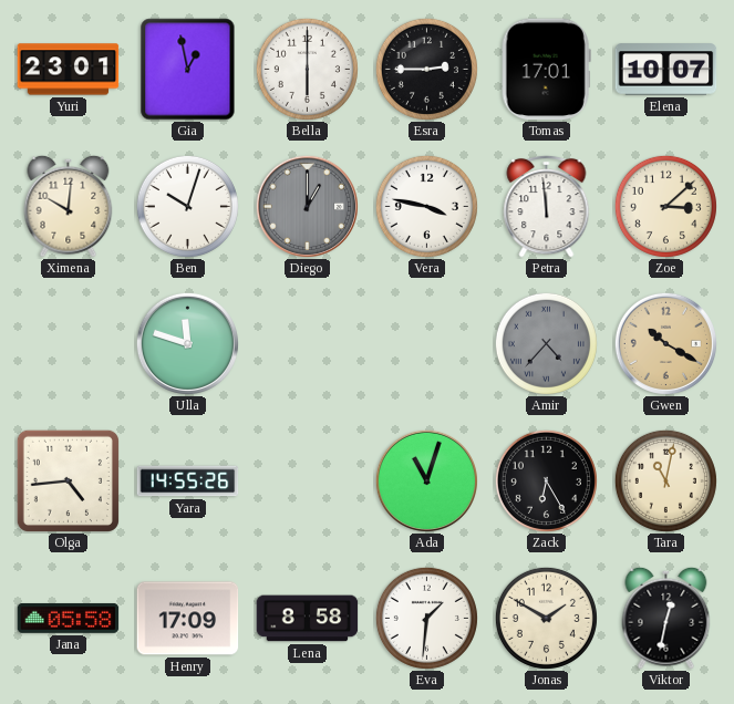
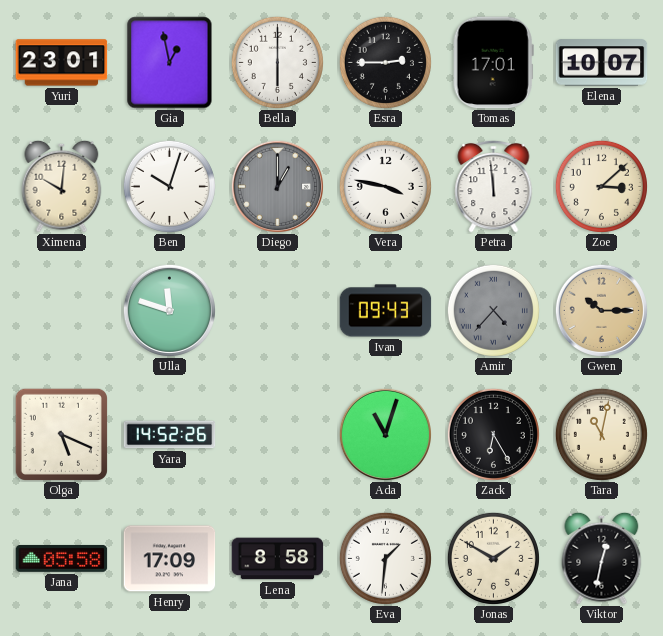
Ivan: none -> 09:43 (386, 311)
Gwen: 10:20 -> 10:15 (601, 310)
Olga: 4:44 -> 5:19 (61, 434)
Yara: 14:55 -> 14:52 (170, 435)
